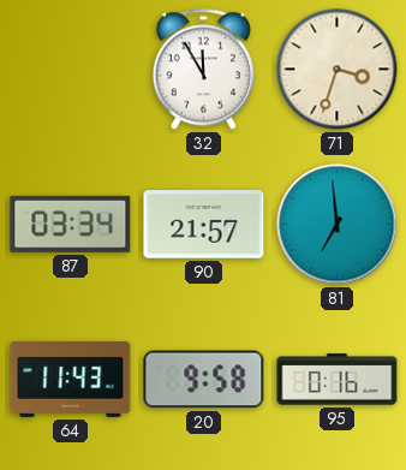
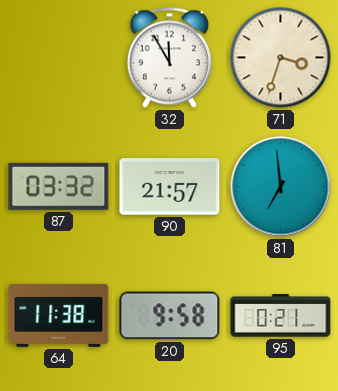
87: 03:34 -> 03:32 (59, 186)
64: 11:43 -> 11:38 (59, 315)
95: 0:16 -> 0:21 (281, 316)
